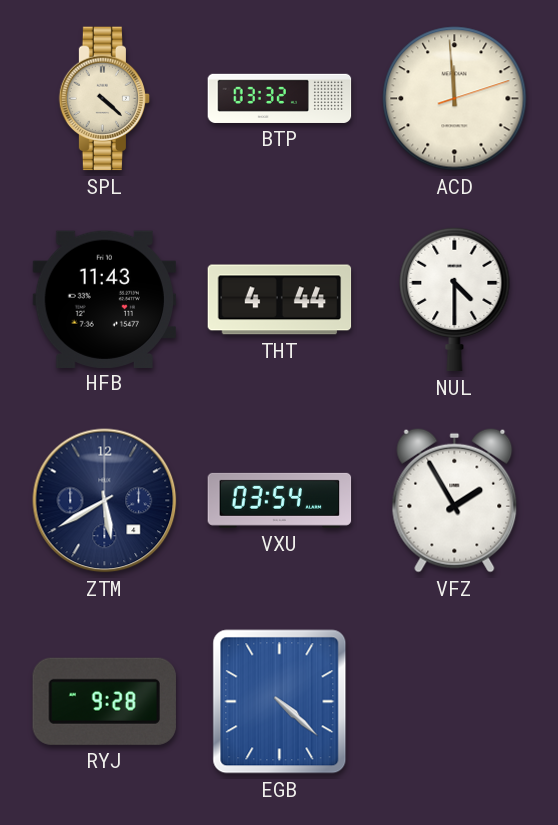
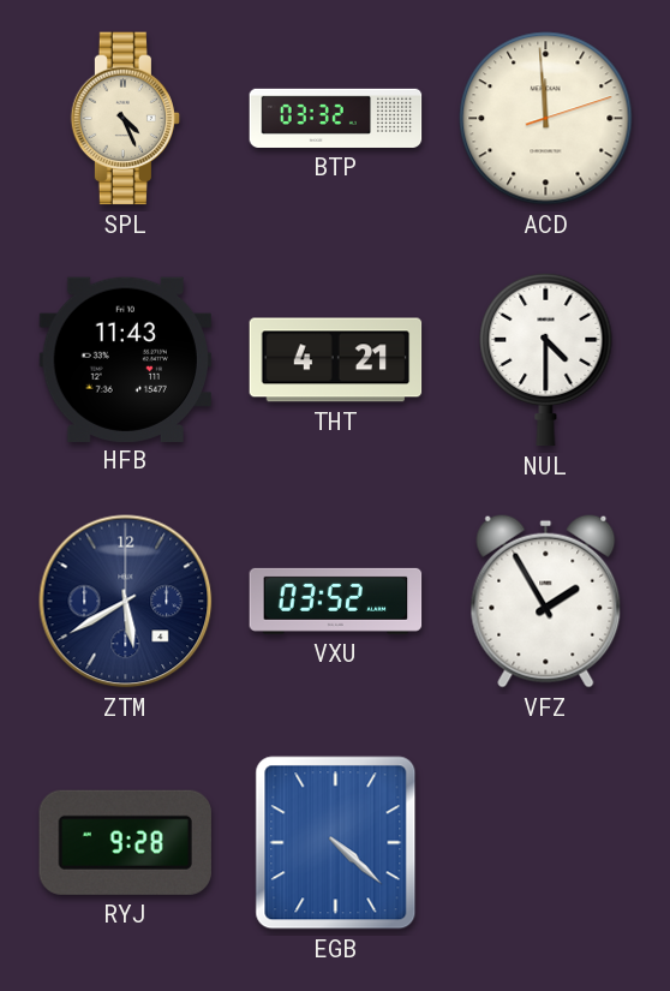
SPL: 4:22 -> 4:26 (126, 119)
THT: 4:44 -> 4:21 (336, 360)
VXU: 03:54 -> 03:52 (336, 601)
